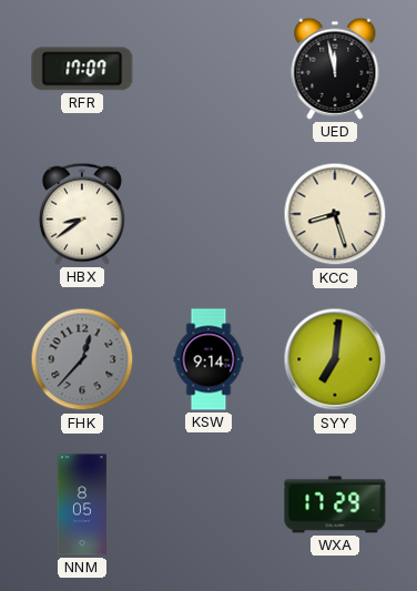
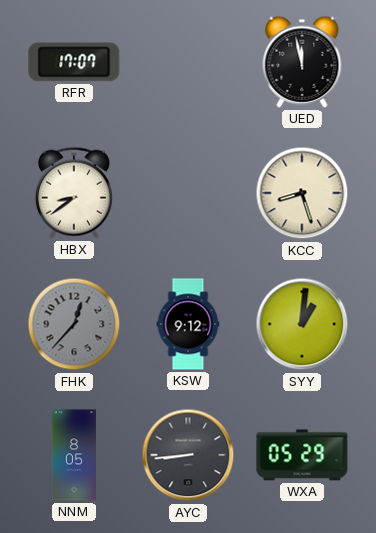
KSW: 9:14 -> 9:12 (188, 324)
SYY: 7:01 -> 1:01 (302, 324)
AYC: none -> 8:44 (188, 455)
WXA: 17:29 -> 05:29 (302, 455)
